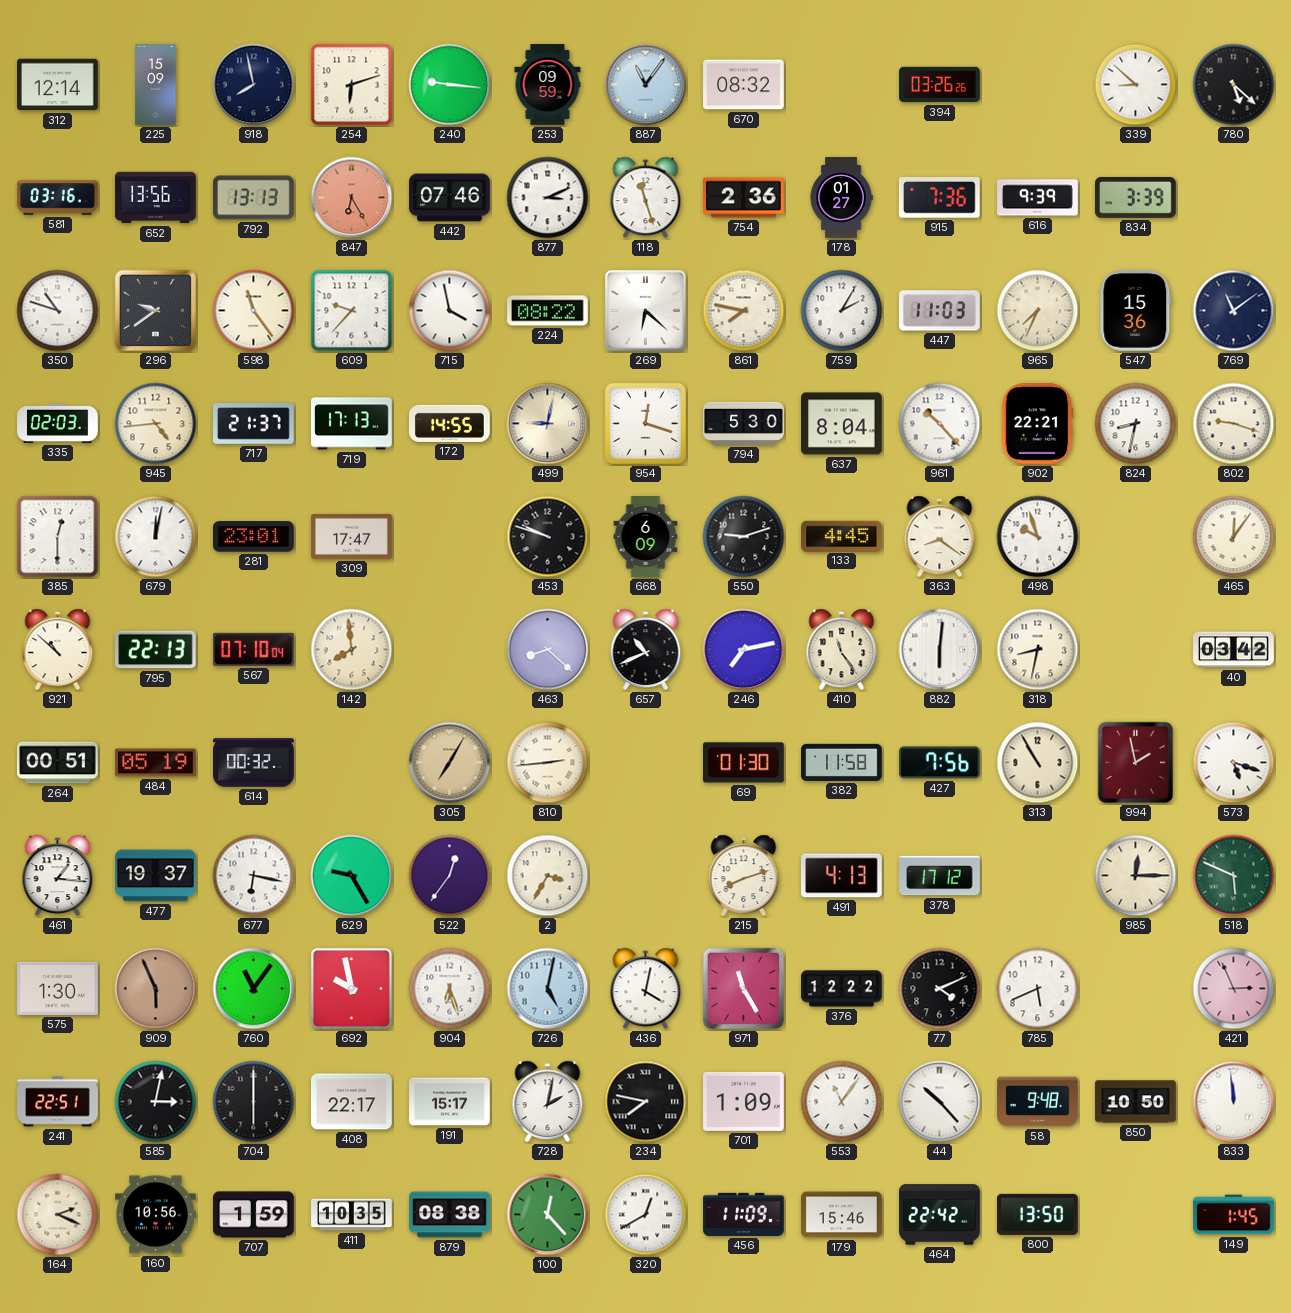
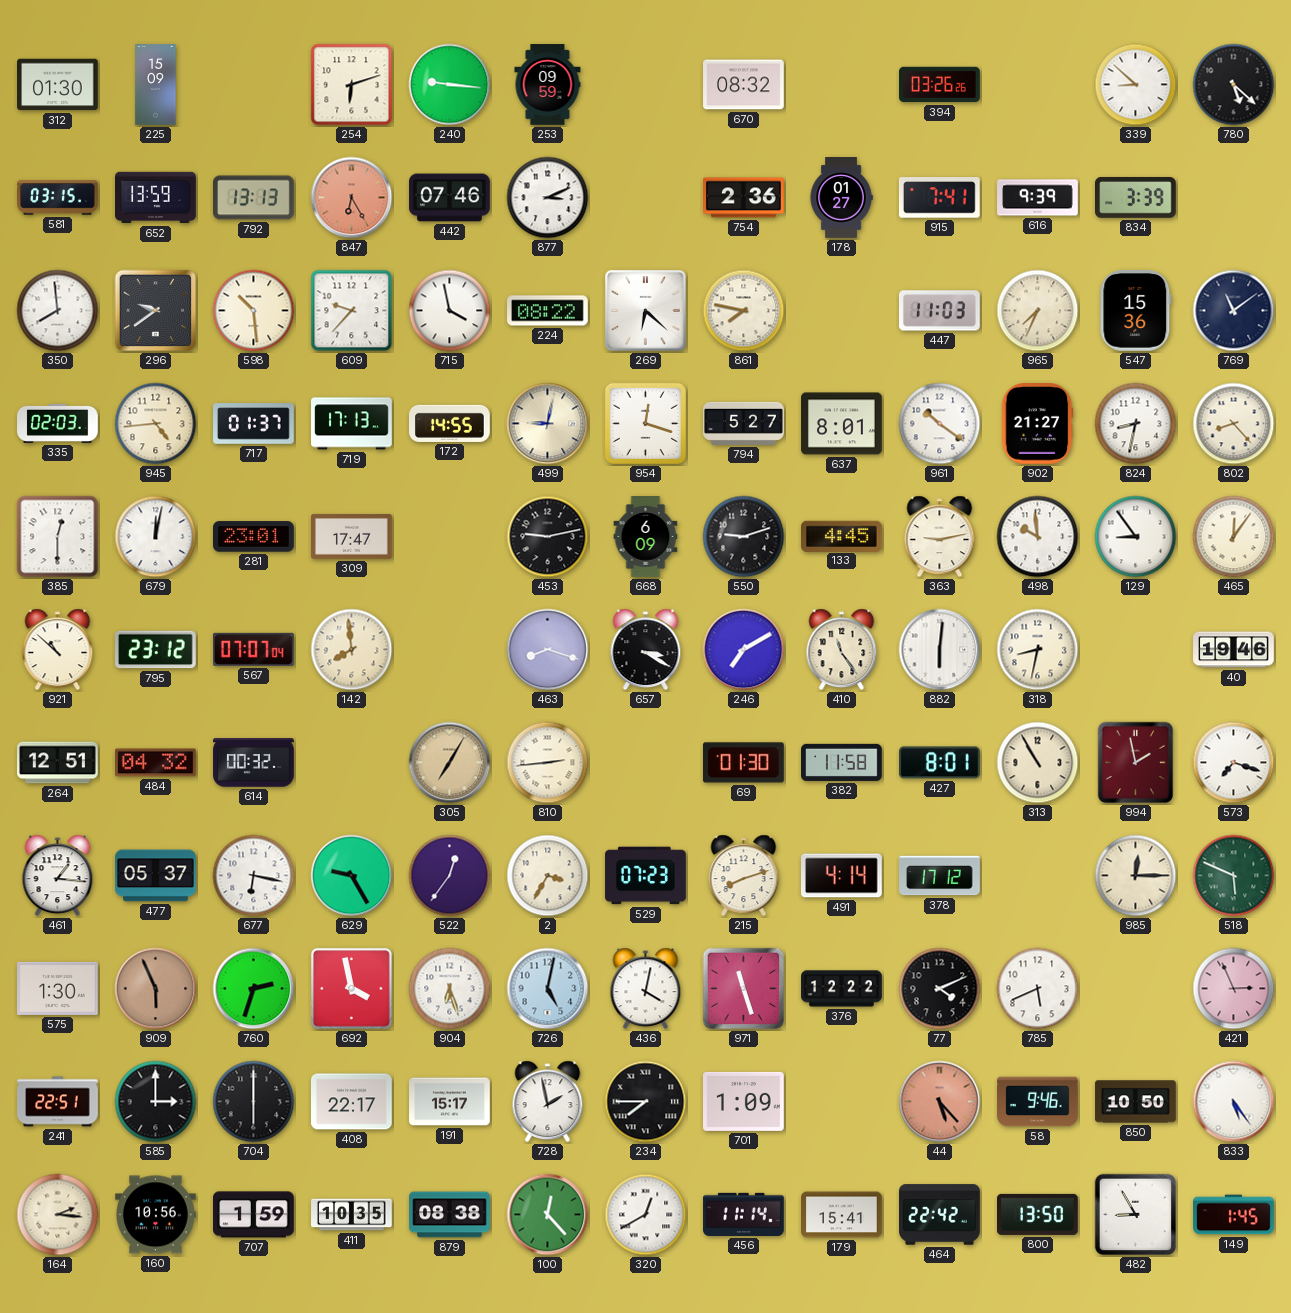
312: 12:14 -> 01:30 (58, 85)
918: 7:58 -> none (254, 85)
887: 11:06 -> none (646, 85)
581: 03:16 -> 03:15 (58, 198)
652: 13:56 -> 13:59 (156, 198)
118: 11:27 -> none (646, 198)
915: 7:36 -> 7:41 (939, 198)
350: 10:48 -> 7:59 (58, 311)
598: 11:24 -> 10:29 (254, 311)
759: 2:05 -> none (842, 311)
717: 21:37 -> 01:37 (254, 424)
794: 5:30 -> 5:27 (744, 423)
637: 8:04 -> 8:01 (842, 424)
961: 10:23 -> 10:21 (940, 424)
902: 22:21 -> 21:27 (1038, 424)
802: 9:18 -> 8:23 (1234, 424)
453: 9:48 -> 9:13 (548, 537)
363: 8:21 -> 9:13 (940, 537)
498: 9:57 -> 9:59 (1038, 537)
129: none -> 8:54 (1136, 537)
795: 22:13 -> 23:12 (156, 650)
567: 07:10 -> 07:07 (254, 649)
463: 8:22 -> 8:18 (548, 650)
657: 10:41 -> 3:20 (646, 650)
246: 7:13 -> 7:10 (744, 650)
40: 03:42 -> 19:46 (1234, 650)
264: 00:51 -> 12:51 (58, 763)
484: 05:19 -> 04:32 (156, 763)
427: 7:56 -> 8:01 (940, 763)
573: 5:18 -> 7:18 (1234, 763)
477: 19:37 -> 05:37 (156, 876)
529: none -> 07:23 (646, 876)
491: 4:13 -> 4:14 (842, 876)
760: 11:06 -> 2:33 (254, 989)
692: 9:58 -> 3:58 (352, 989)
971: 11:25 -> 11:27 (744, 989)
585: 3:02 -> 3:00 (156, 1102)
728: 2:02 -> 1:58 (548, 1102)
234: 7:47 -> 7:45 (646, 1102)
553: 11:06 -> none (842, 1102)
44: 10:23 -> 5:23 (940, 1102)
44 dial: white -> salmon (940, 1102)
58: 9:48 -> 9:46 (1038, 1102)
833: 11:59 -> 5:24 (1234, 1102)
164: 2:19 -> 2:16 (58, 1215)
456: 11:09 -> 11:14 (744, 1214)
179: 15:46 -> 15:41 (842, 1215)
482: none -> 8:55 (1136, 1215)
